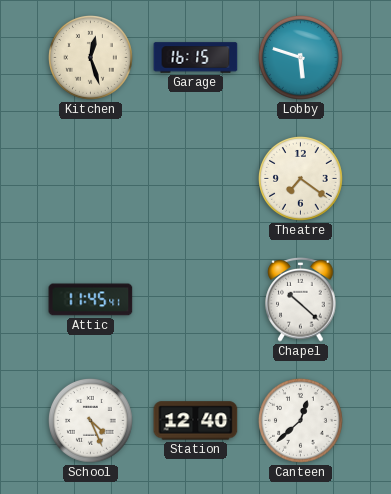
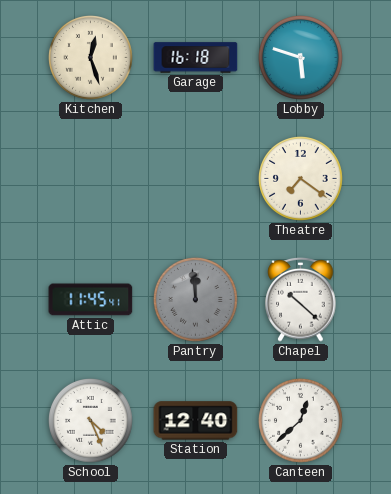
Garage: 16:15 -> 16:18 (196, 58)
Pantry: none -> 11:59 (196, 300)
